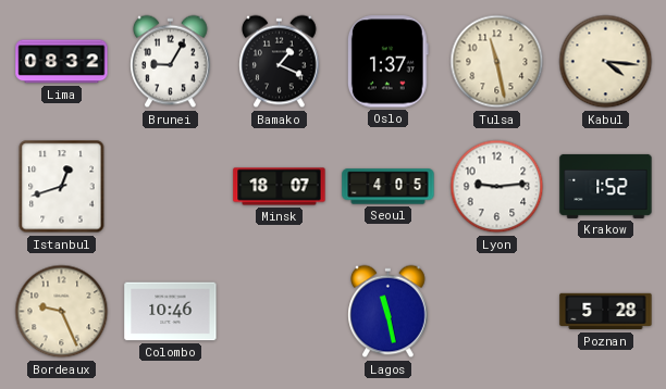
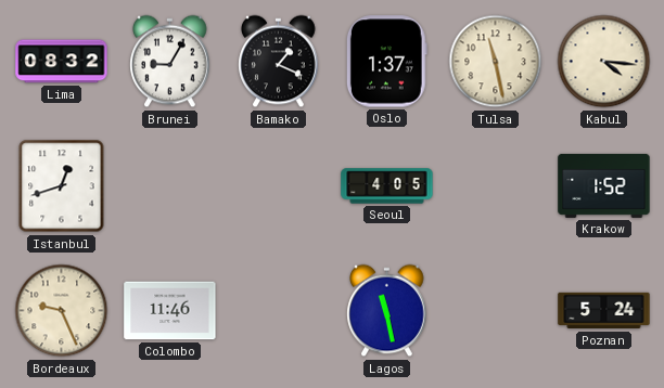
Minsk: 18:07 -> none (280, 187)
Lyon: 9:14 -> none (497, 187)
Colombo: 10:46 -> 11:46 (170, 311)
Poznan: 5:28 -> 5:24 (604, 311)
